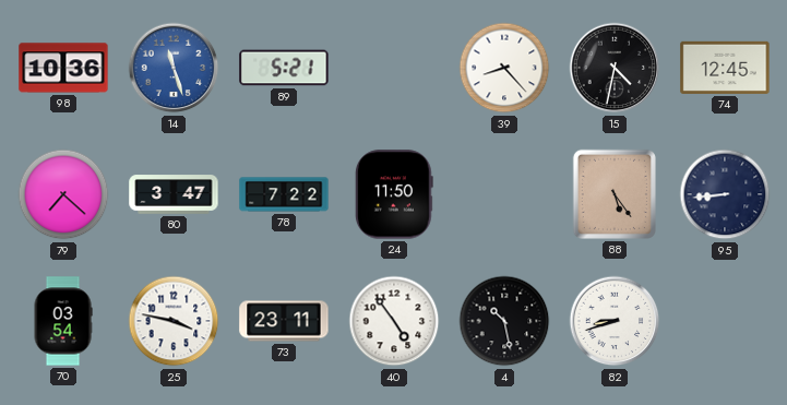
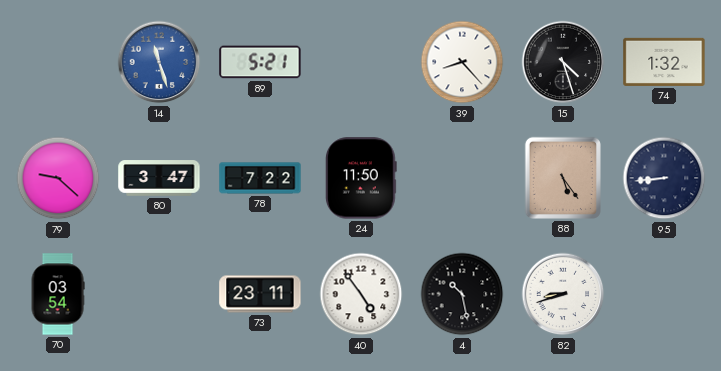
98: 10:36 -> none (63, 68)
15: 4:32 -> 4:27 (563, 62)
74: 12:45 -> 1:32 (664, 62)
79: 7:22 -> 9:22 (58, 178)
25: 3:47 -> none (174, 321)
